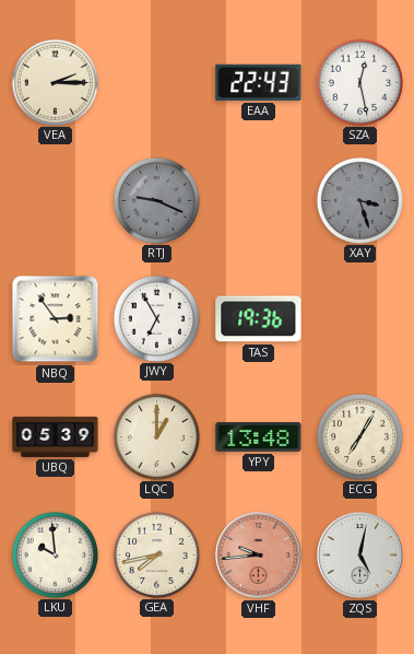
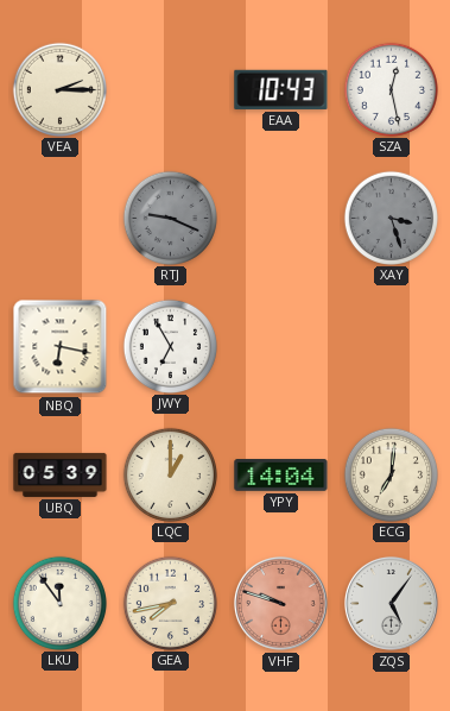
EAA: 22:43 -> 10:43 (281, 89)
NBQ: 2:54 -> 6:17 (61, 347)
TAS: 19:36 -> none (259, 319)
YPY: 13:48 -> 14:04 (281, 476)
ECG: 7:05 -> 7:01 (391, 474)
LKU: 9:59 -> 11:54 (59, 603)
VHF: 9:44 -> 9:48 (280, 603)
ZQS: 5:02 -> 5:06 (391, 603)
